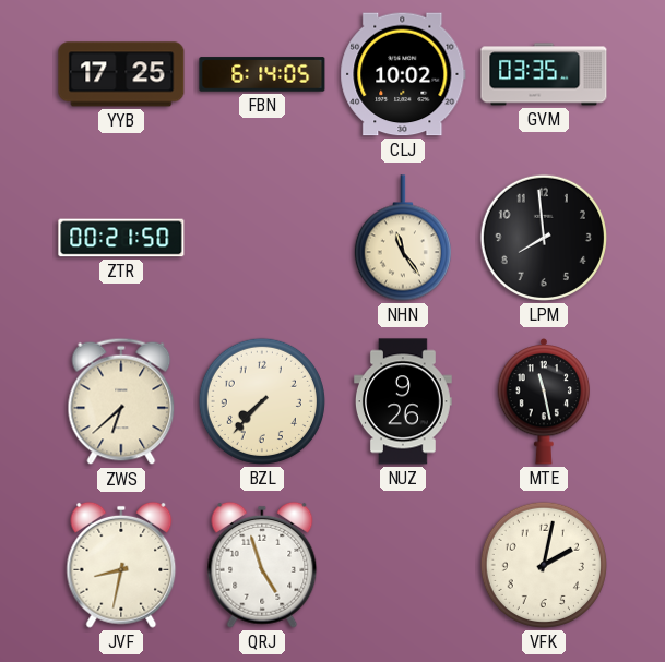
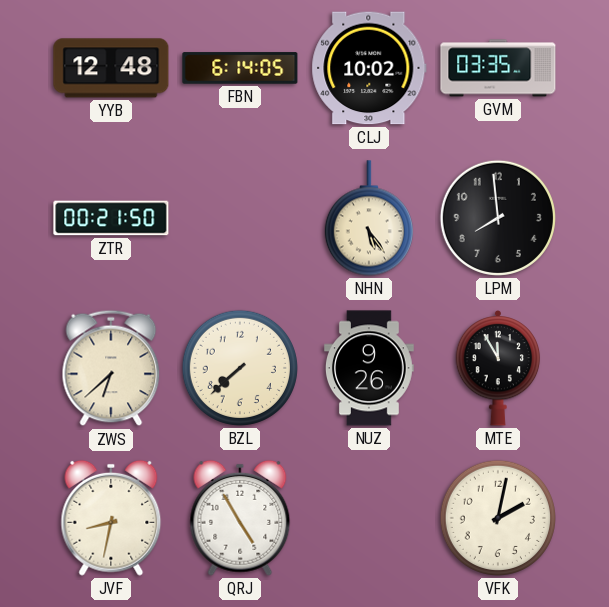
YYB: 17:25 -> 12:48 (111, 68)
NHN: 11:24 -> 5:24 (369, 218)
BZL: 7:37 -> 7:38 (240, 368)
MTE: 11:28 -> 11:55 (498, 369)
QRJ: 4:57 -> 4:55 (240, 518)
